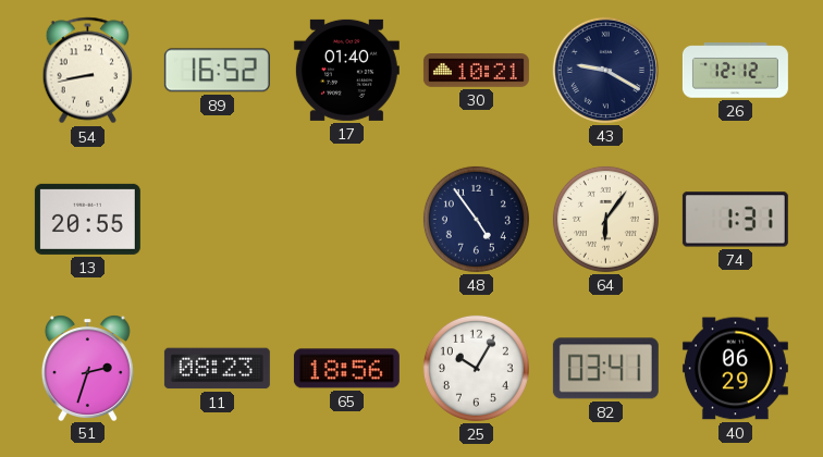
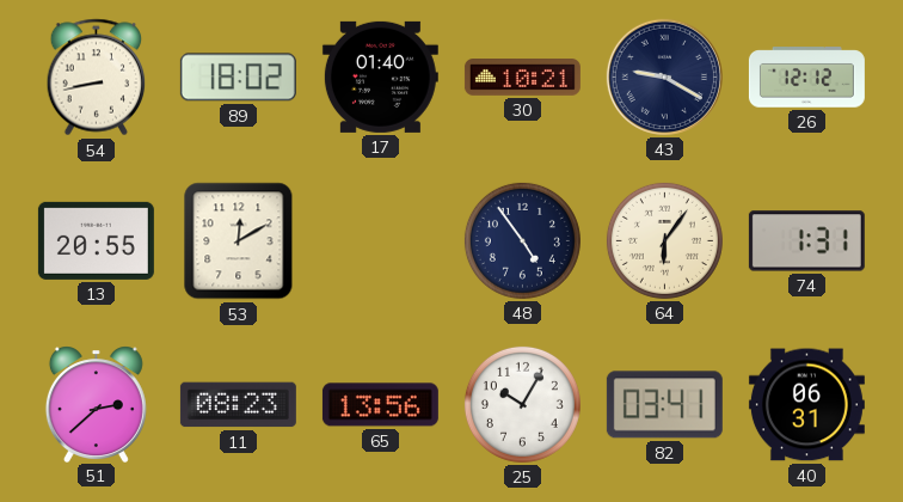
89: 16:52 -> 18:02 (238, 78)
53: none -> 12:10 (239, 241)
51: 2:33 -> 2:38 (96, 404)
65: 18:56 -> 13:56 (380, 405)
40: 06:29 -> 06:31 (806, 405)
